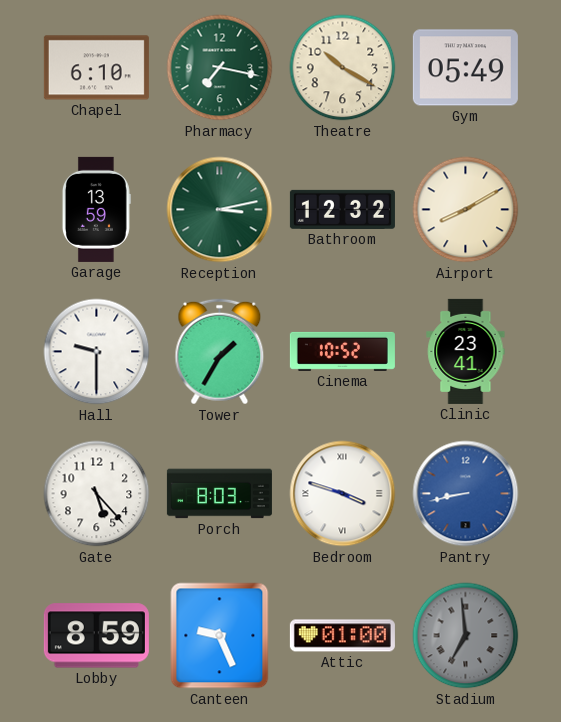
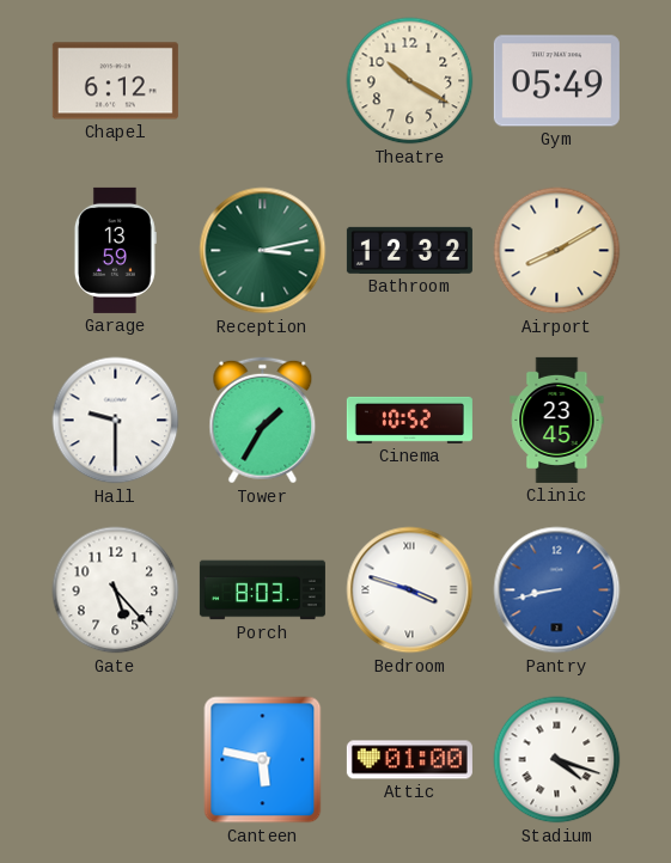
Chapel: 6:10 -> 6:12 (115, 81)
Pharmacy: 7:17 -> none (220, 68)
Clinic: 23:41 -> 23:45 (557, 420)
Lobby: 8:59 -> none (96, 636)
Canteen: 9:26 -> 5:47 (263, 760)
Stadium: 6:59 -> 4:18 (557, 760)
Stadium dial: grey -> white (557, 760)
